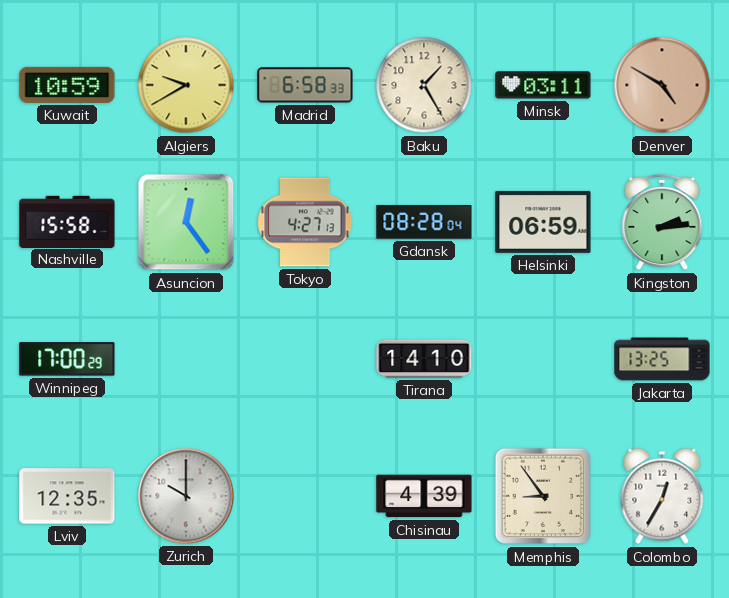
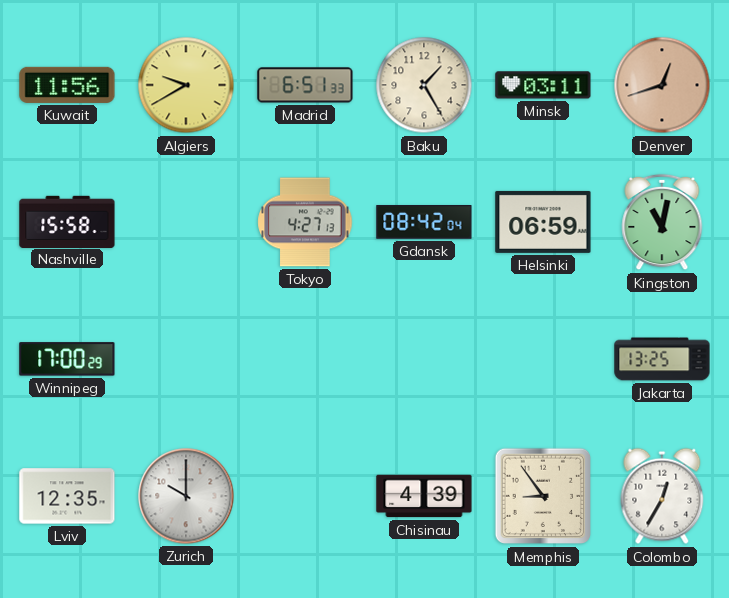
Kuwait: 10:59 -> 11:56 (67, 85)
Madrid: 6:58 -> 6:51 (305, 85)
Denver: 4:50 -> 12:42 (662, 85)
Asuncion: 12:24 -> none (186, 222)
Gdansk: 08:28 -> 08:42 (424, 223)
Kingston: 2:14 -> 11:02 (662, 222)
Tirana: 14:10 -> none (424, 359)
